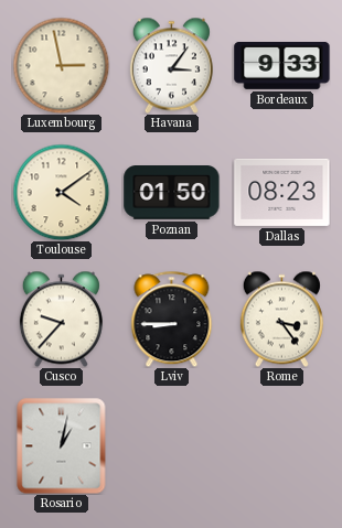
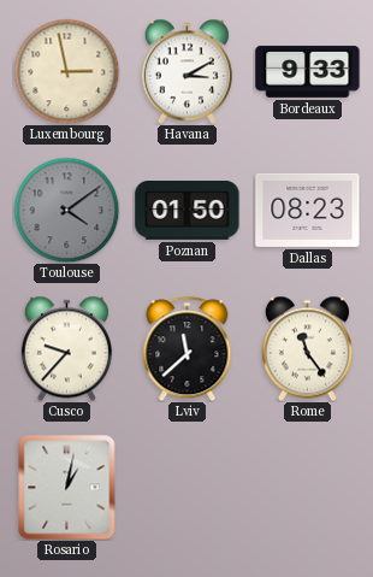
Havana: 3:06 -> 3:10 (186, 71)
Toulouse dial: cream -> grey (66, 210)
Lviv: 8:45 -> 11:38 (188, 348)
Rome: 3:24 -> 11:24 (307, 348)
